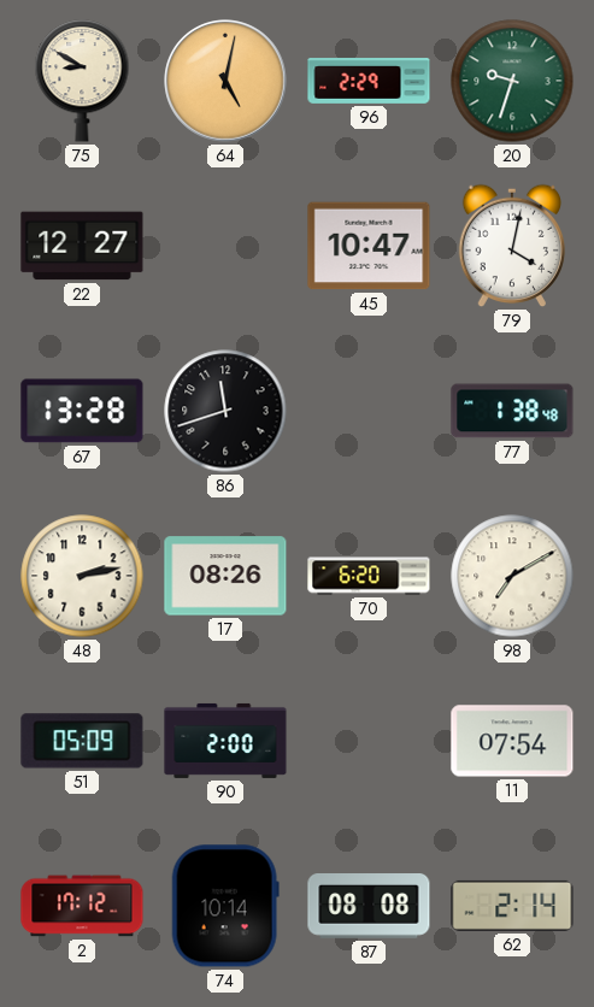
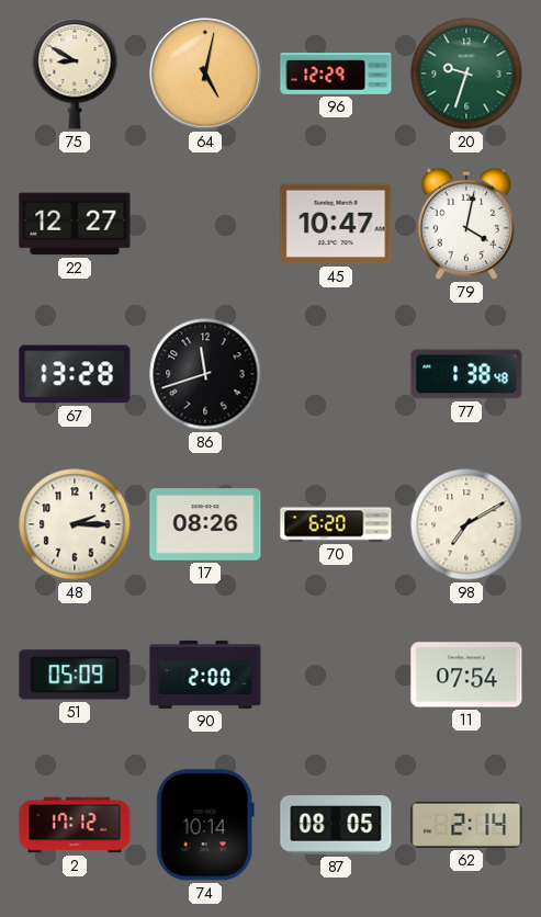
96: 2:29 -> 12:29 (336, 75)
48: 2:13 -> 2:15 (75, 524)
87: 08:08 -> 08:05 (336, 825)
